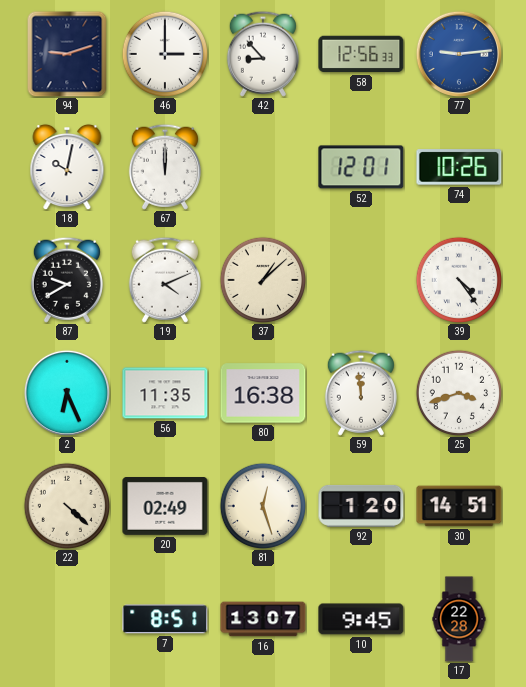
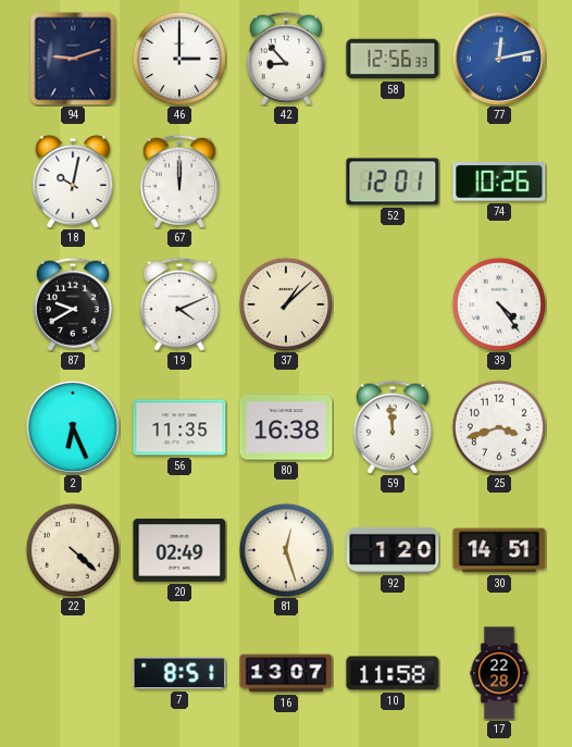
77: 9:14 -> 12:13 (499, 59)
10: 9:45 -> 11:58 (393, 673)
